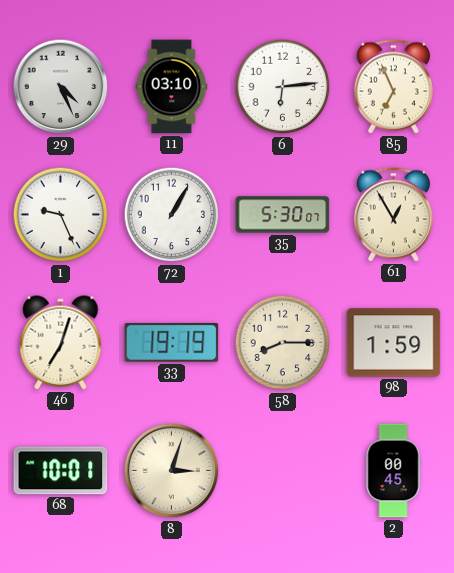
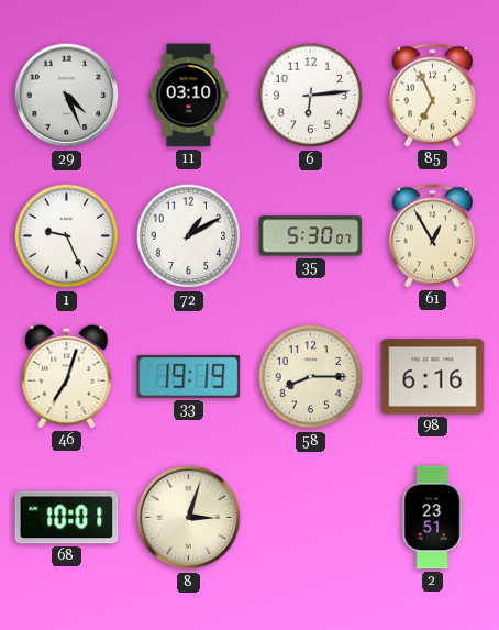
72: 1:05 -> 1:10 (189, 236)
98: 1:59 -> 6:16 (433, 377)
2: 00:45 -> 23:51 (432, 518)
